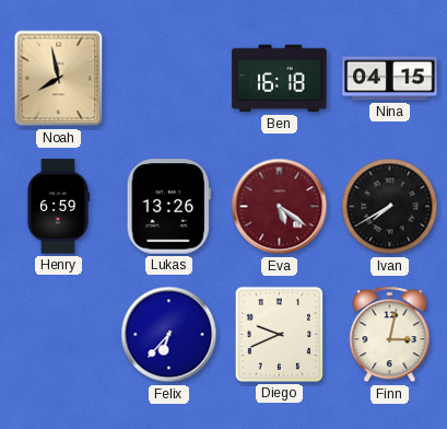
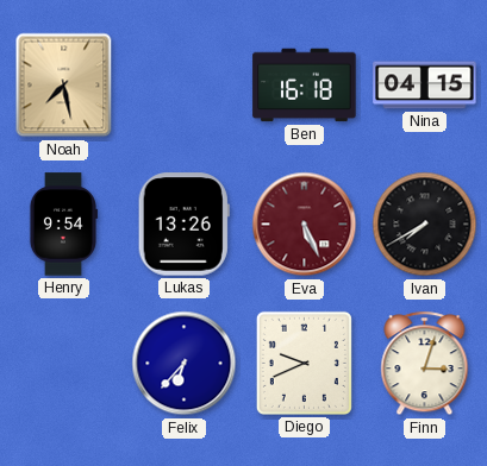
Noah: 7:58 -> 7:28 (64, 86)
Henry: 6:59 -> 9:54 (63, 225)
Eva: 5:21 -> 5:26 (305, 225)
Finn: 3:02 -> 3:03 (425, 364)
